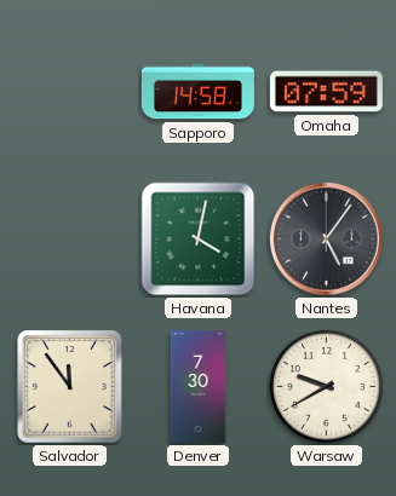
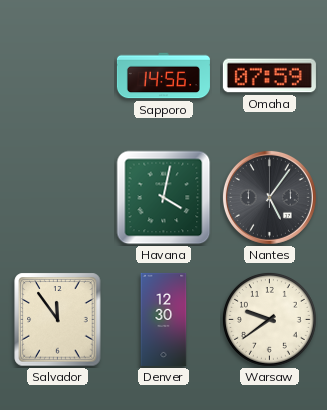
Sapporo: 14:58 -> 14:56 (163, 76)
Denver: 7:30 -> 12:30 (164, 319)
Warsaw: 9:40 -> 9:39 (270, 320)
